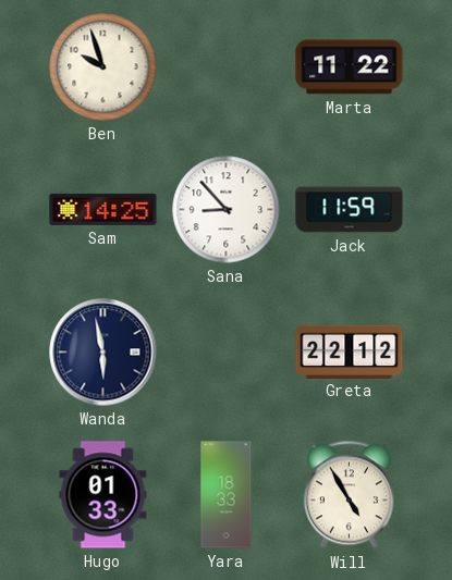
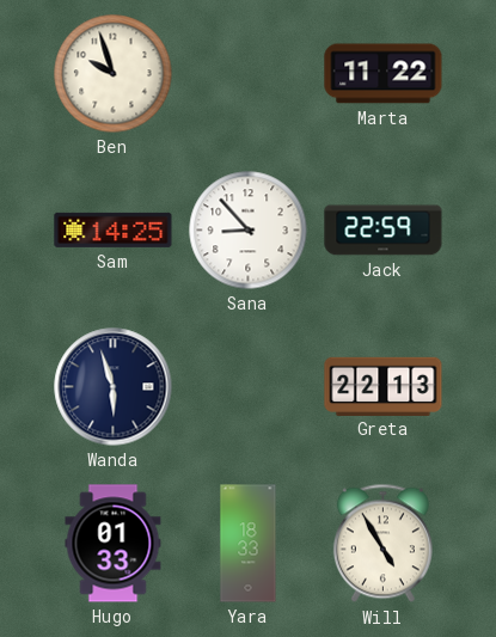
Jack: 11:59 -> 22:59 (384, 231)
Wanda: 5:58 -> 5:57 (114, 387)
Greta: 22:12 -> 22:13 (384, 386)
